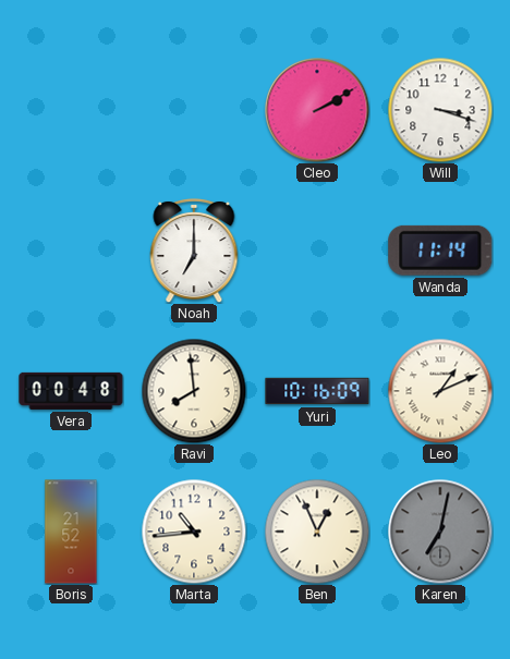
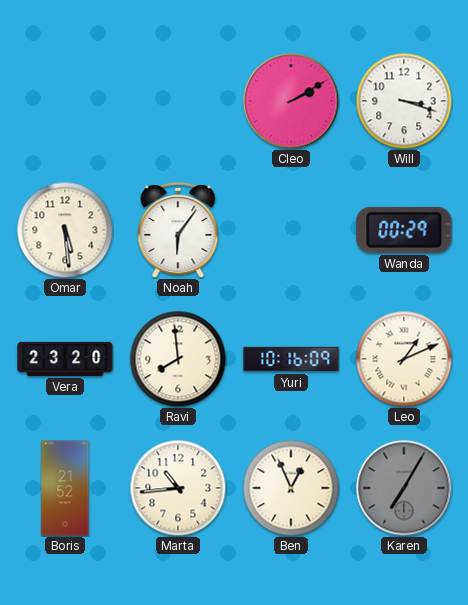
Omar: none -> 5:29 (65, 230)
Noah: 7:00 -> 6:06 (178, 230)
Wanda: 11:14 -> 00:29 (404, 230)
Vera: 00:48 -> 23:20 (65, 359)
Karen: 7:02 -> 7:05 (404, 488)
